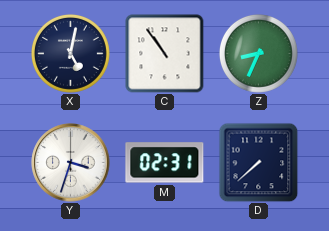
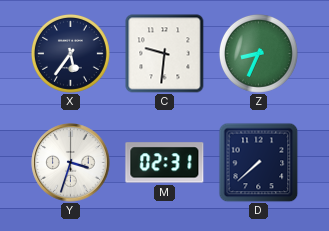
X: 5:02 -> 5:36 (70, 53)
C: 10:54 -> 9:31 (165, 54)
